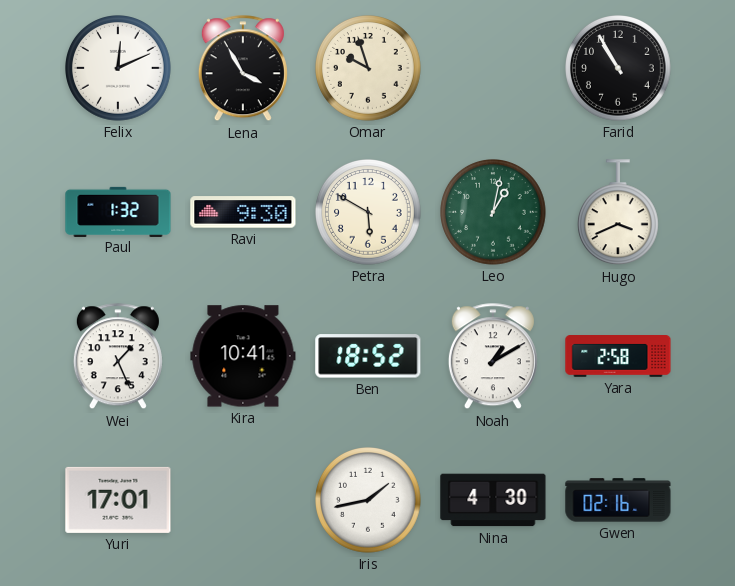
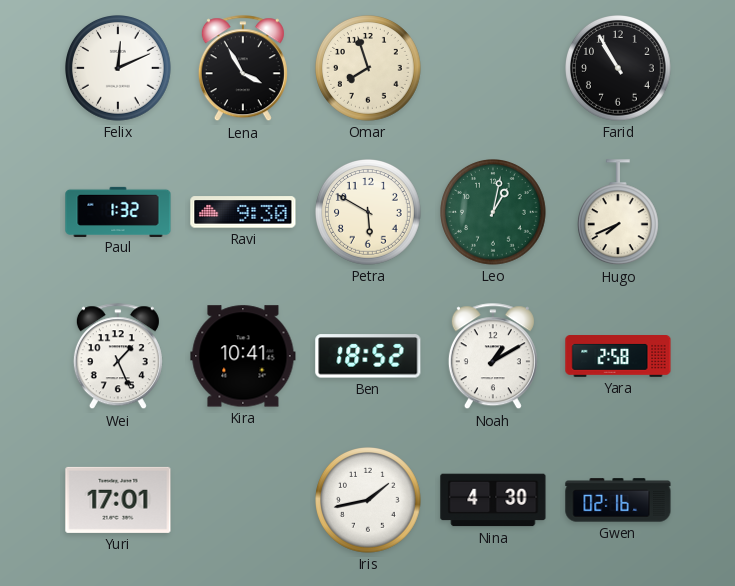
Omar: 9:57 -> 7:57 (369, 69)
Hugo: 3:41 -> 7:41 (618, 213)
